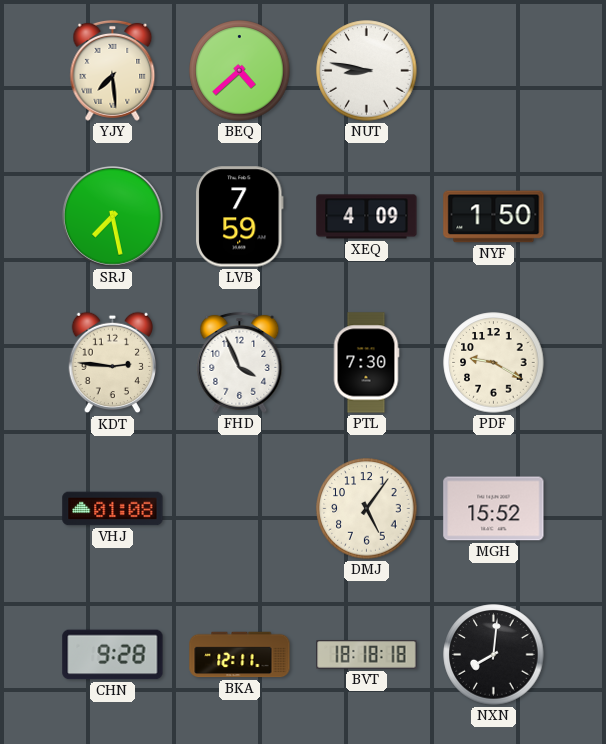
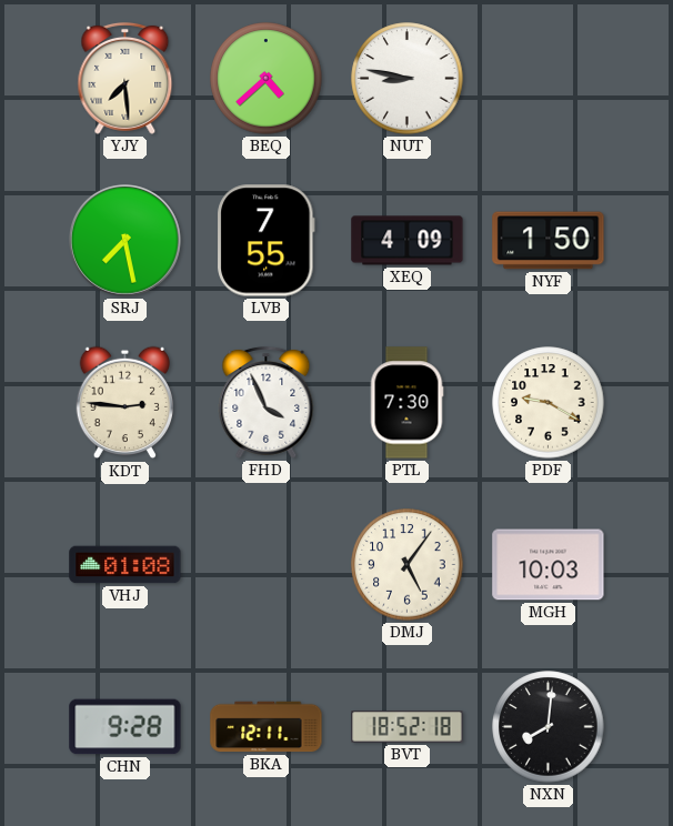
LVB: 7:59 -> 7:55 (267, 241)
MGH: 15:52 -> 10:03 (549, 565)
BVT: 18:18 -> 18:52 (408, 727)
